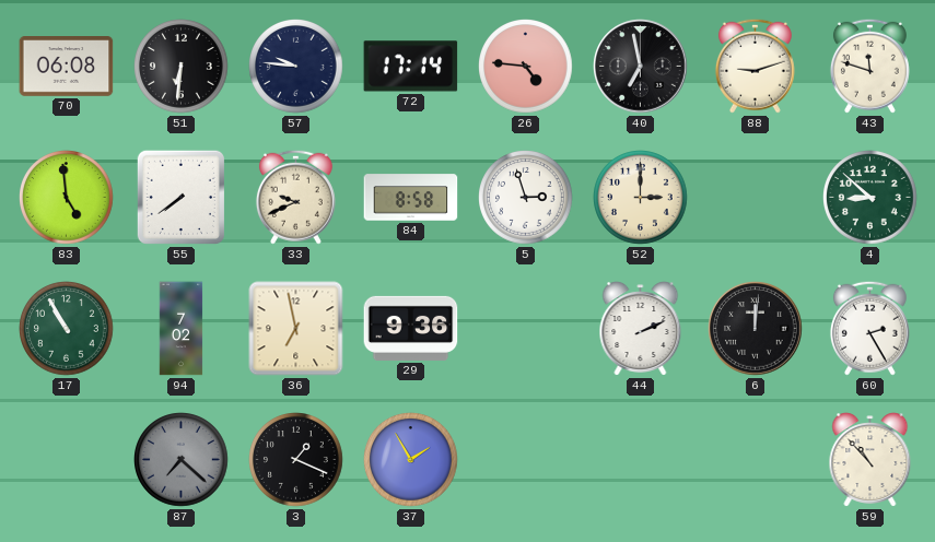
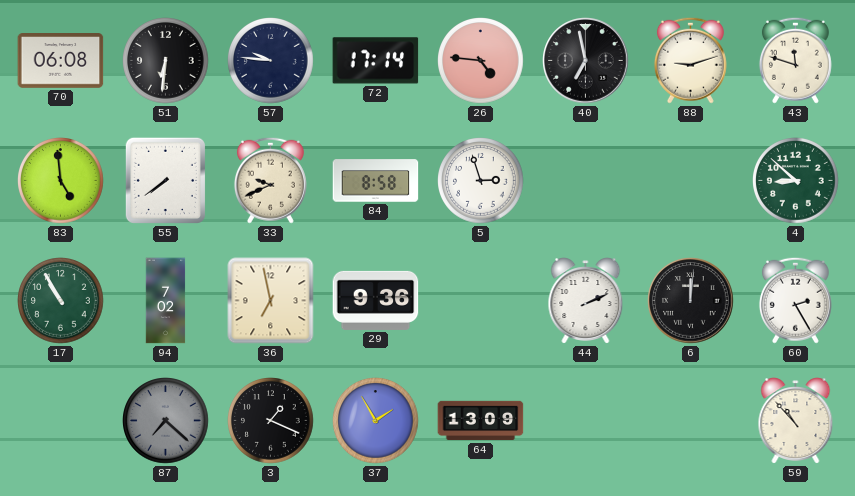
52: 3:00 -> none (641, 198)
64: none -> 13:09 (481, 421)
